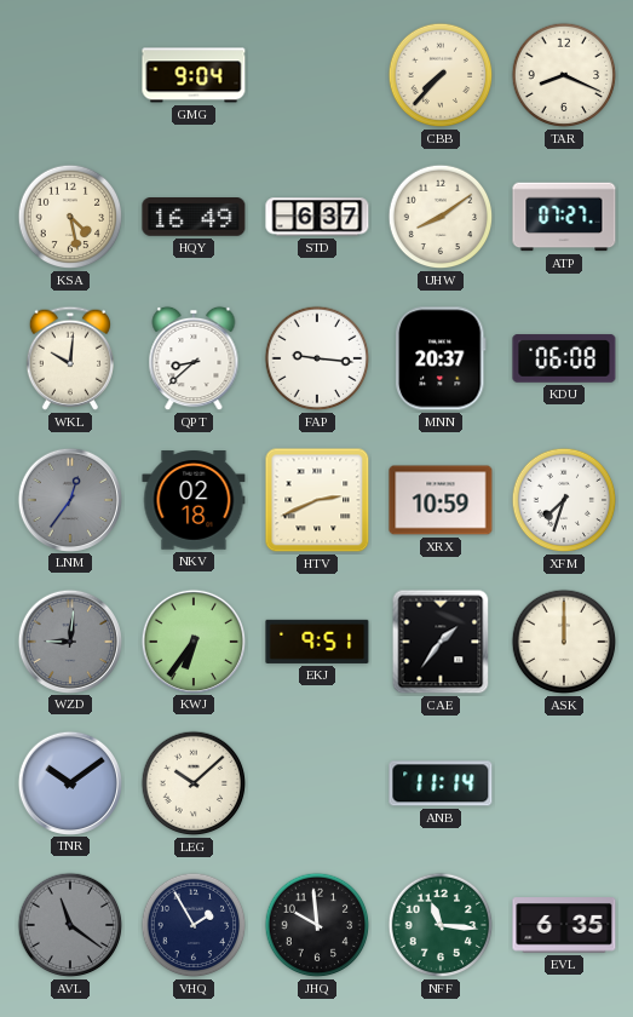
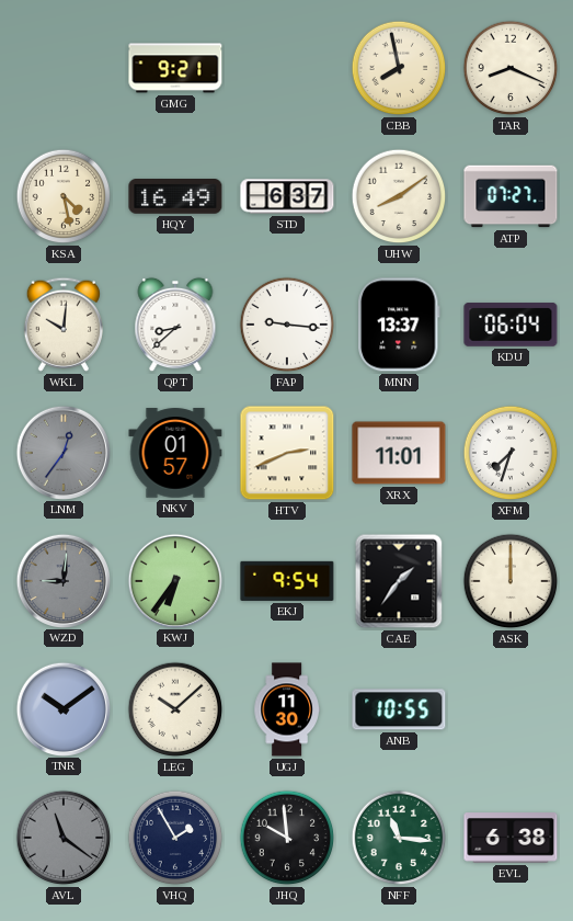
GMG: 9:04 -> 9:21 (175, 68)
CBB: 7:37 -> 7:58 (399, 68)
MNN: 20:37 -> 13:37 (399, 325)
KDU: 06:08 -> 06:04 (511, 325)
NKV: 02:18 -> 01:57 (175, 453)
XRX: 10:59 -> 11:01 (399, 453)
EKJ: 9:51 -> 9:54 (287, 581)
UGJ: none -> 11:30 (287, 709)
ANB: 11:14 -> 10:55 (399, 709)
EVL: 6:35 -> 6:38 (511, 838)
